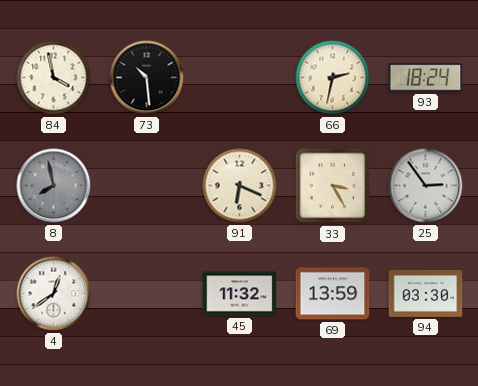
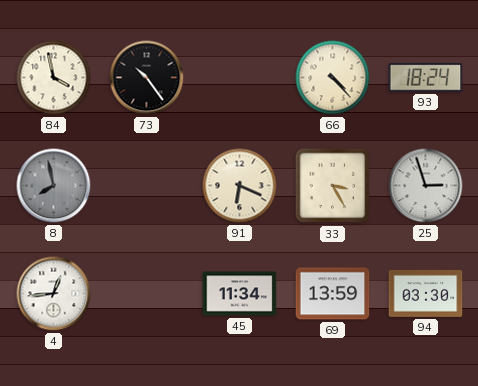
73: 10:29 -> 10:24 (147, 78)
66: 2:32 -> 4:23 (333, 78)
25: 2:54 -> 2:57 (426, 186)
4: 12:39 -> 12:44 (54, 294)
45: 11:32 -> 11:34 (240, 294)
